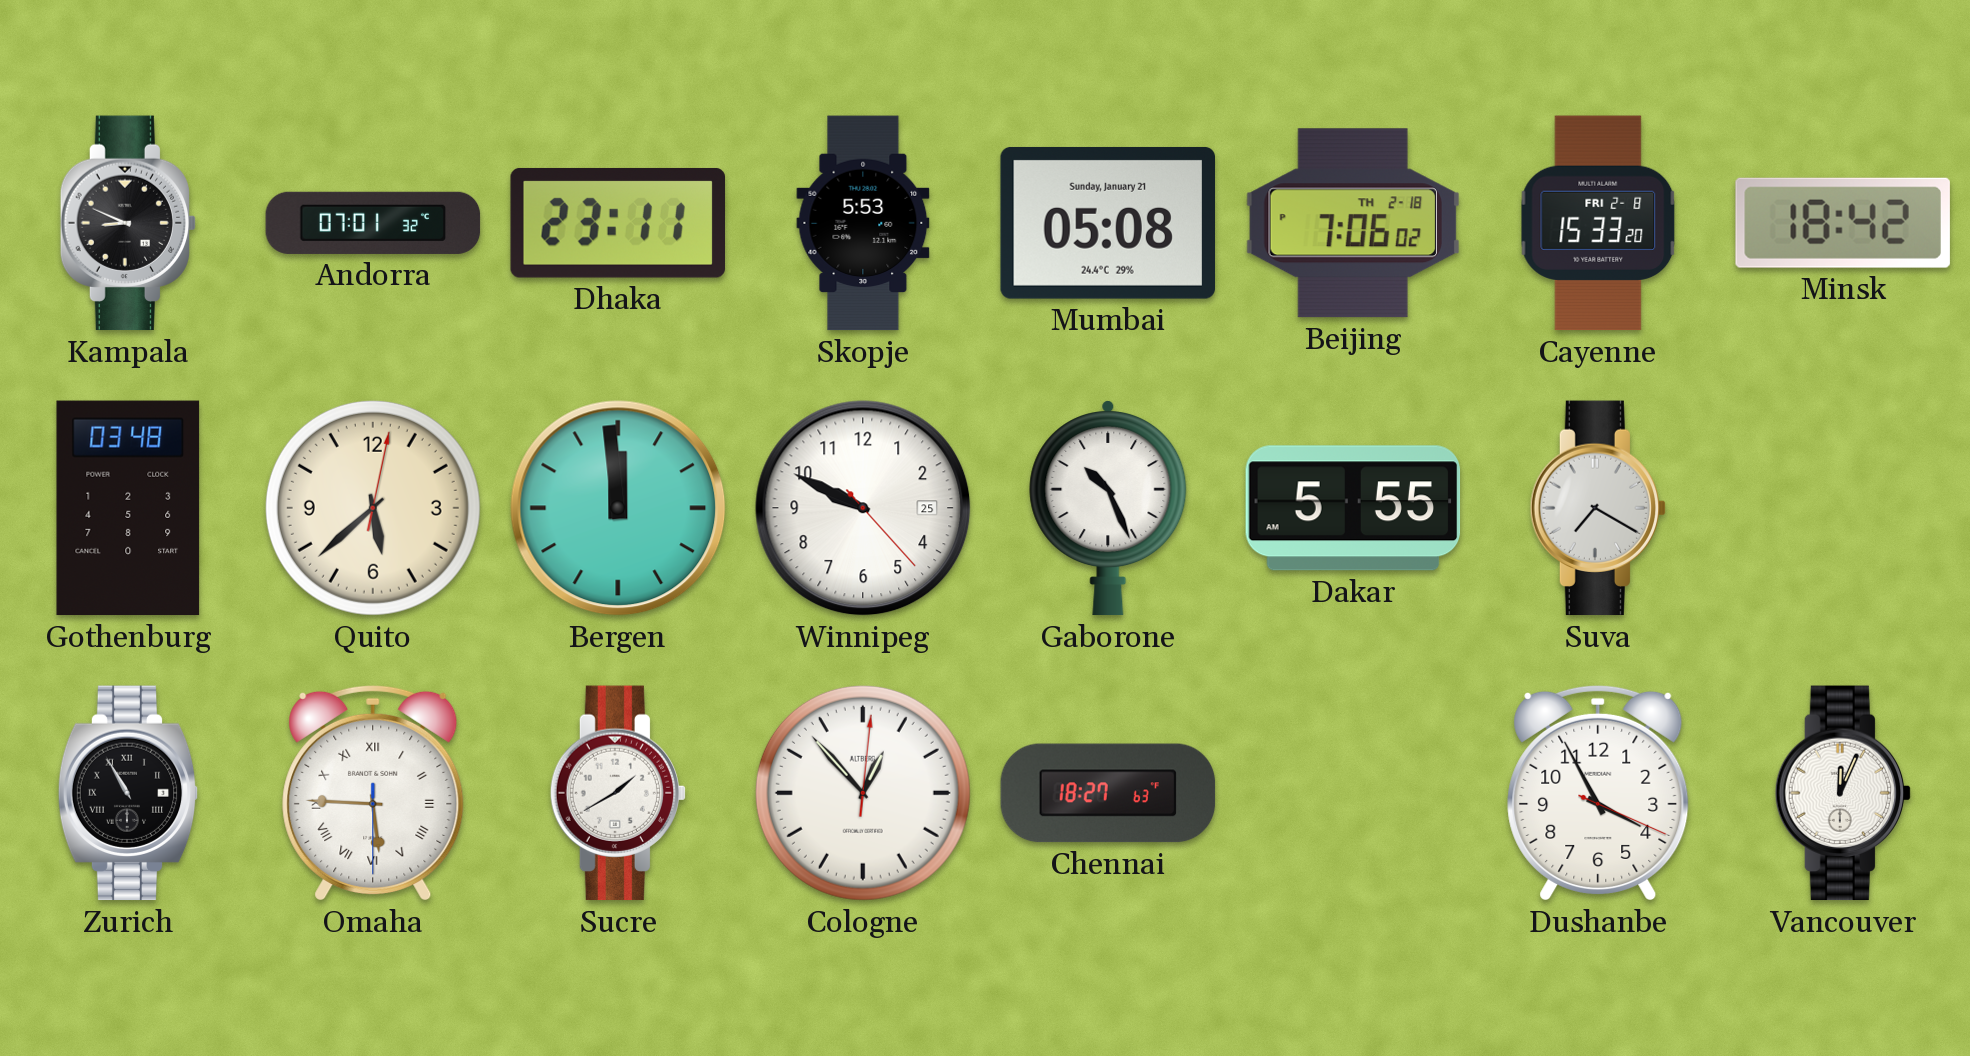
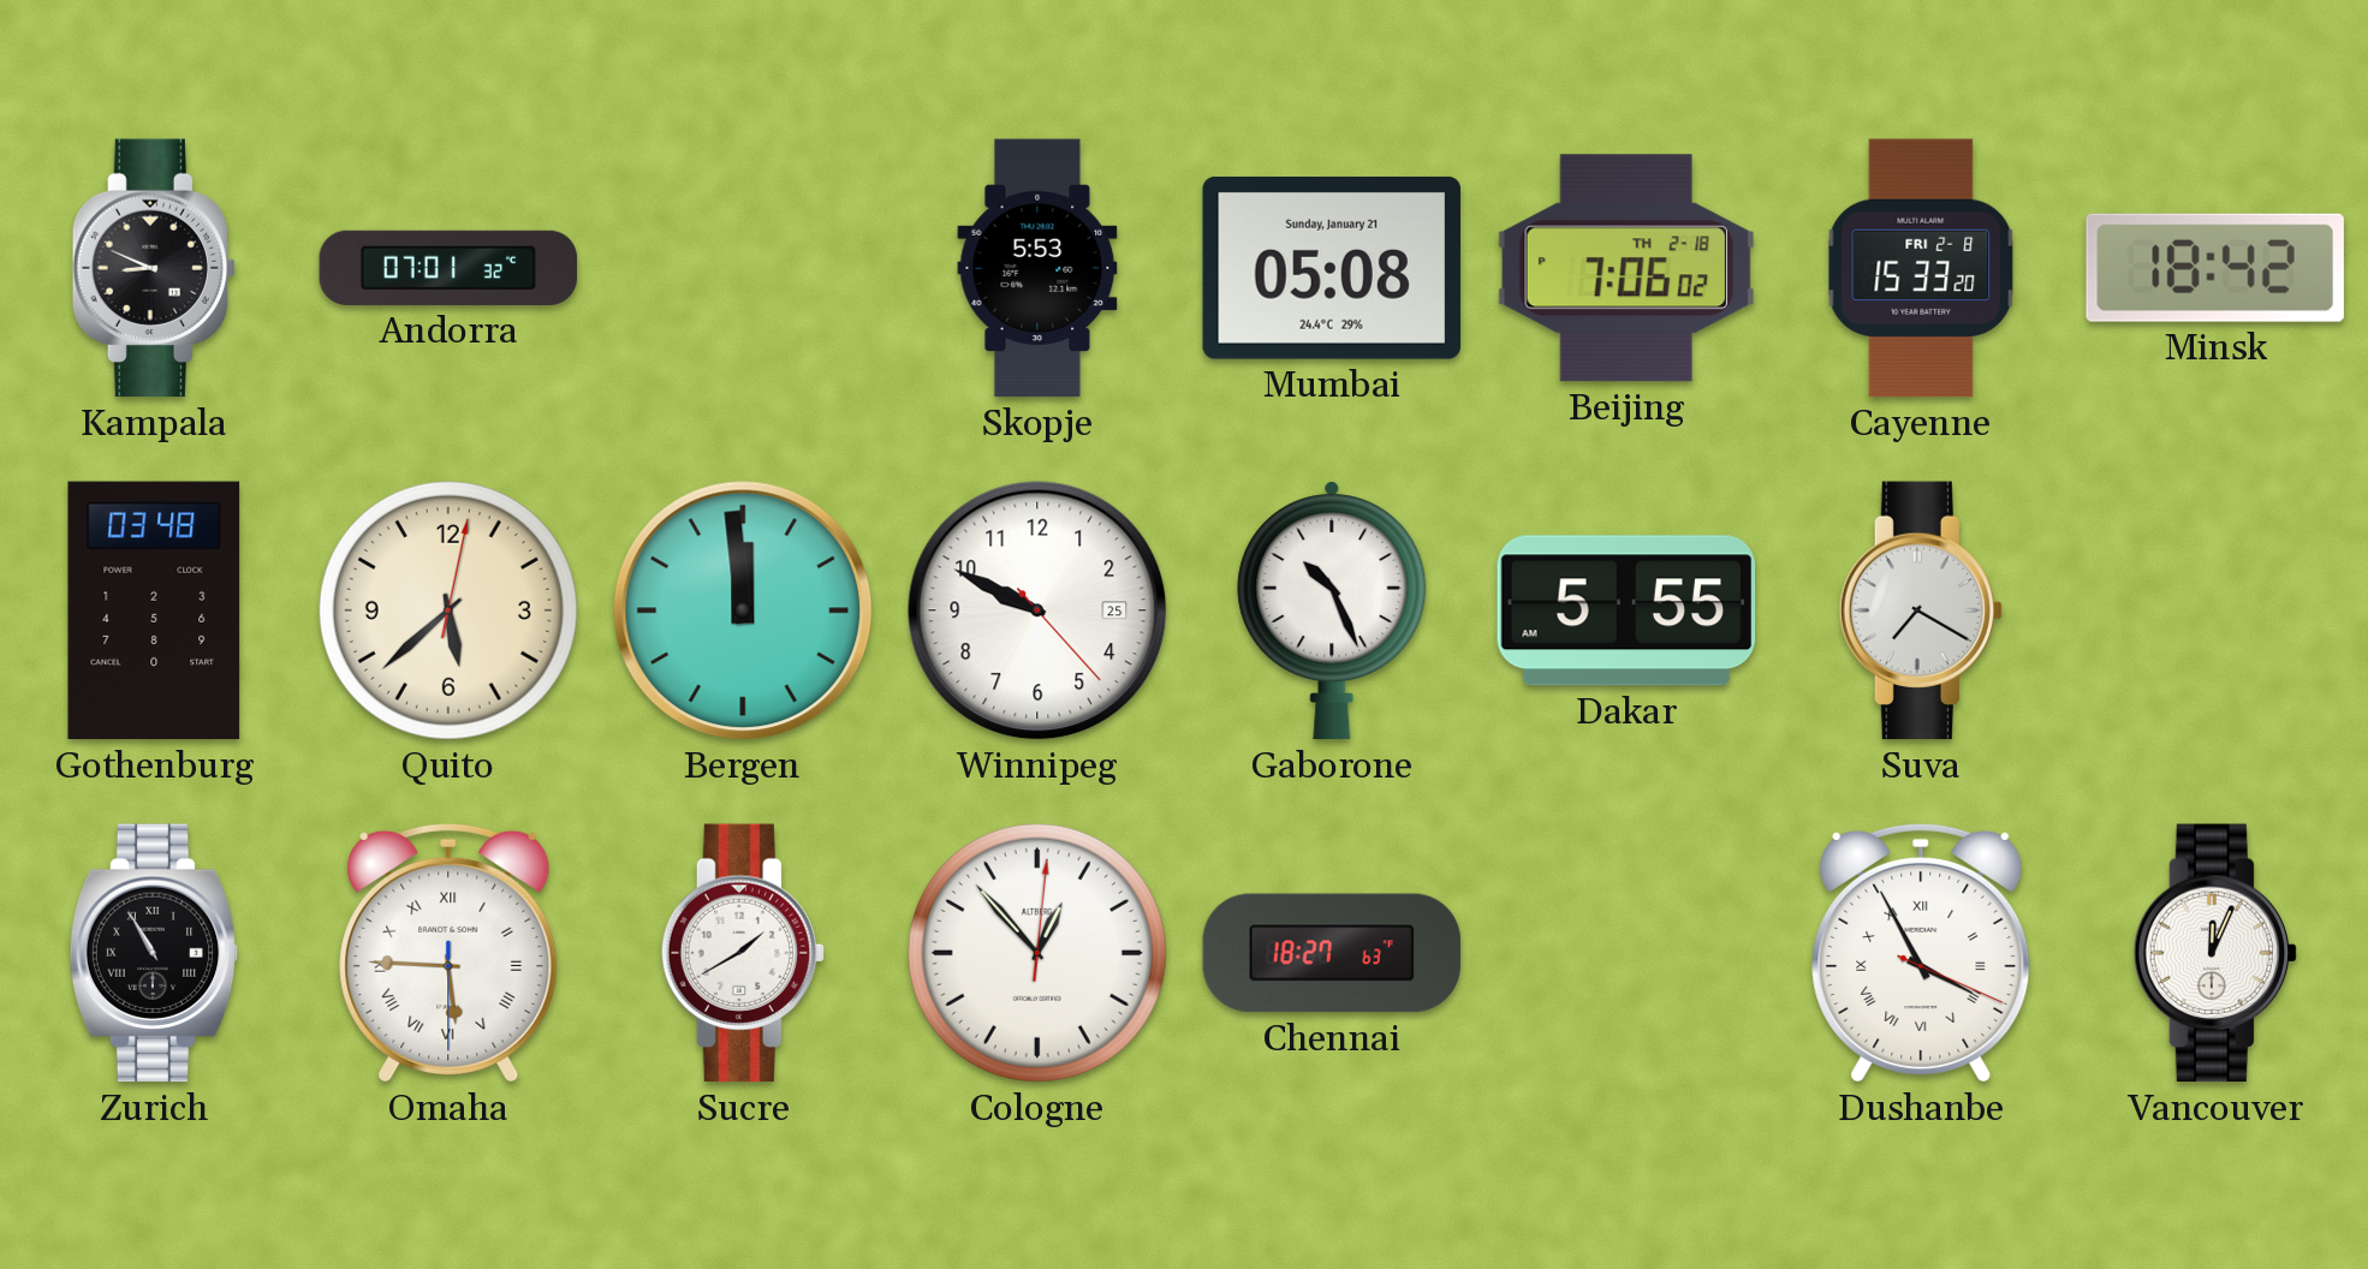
Dhaka: 23:11 -> none (617, 223)
Dushanbe numerals: Arabic -> Roman (1921, 953)
